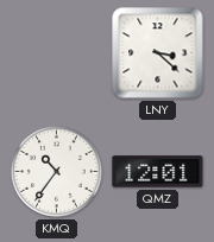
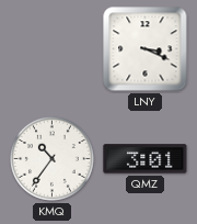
LNY: 3:22 -> 3:19 (146, 49)
QMZ: 12:01 -> 3:01 (146, 159)
